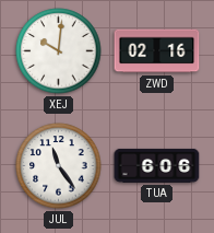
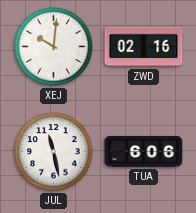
JUL: 11:24 -> 11:28 (54, 152)
